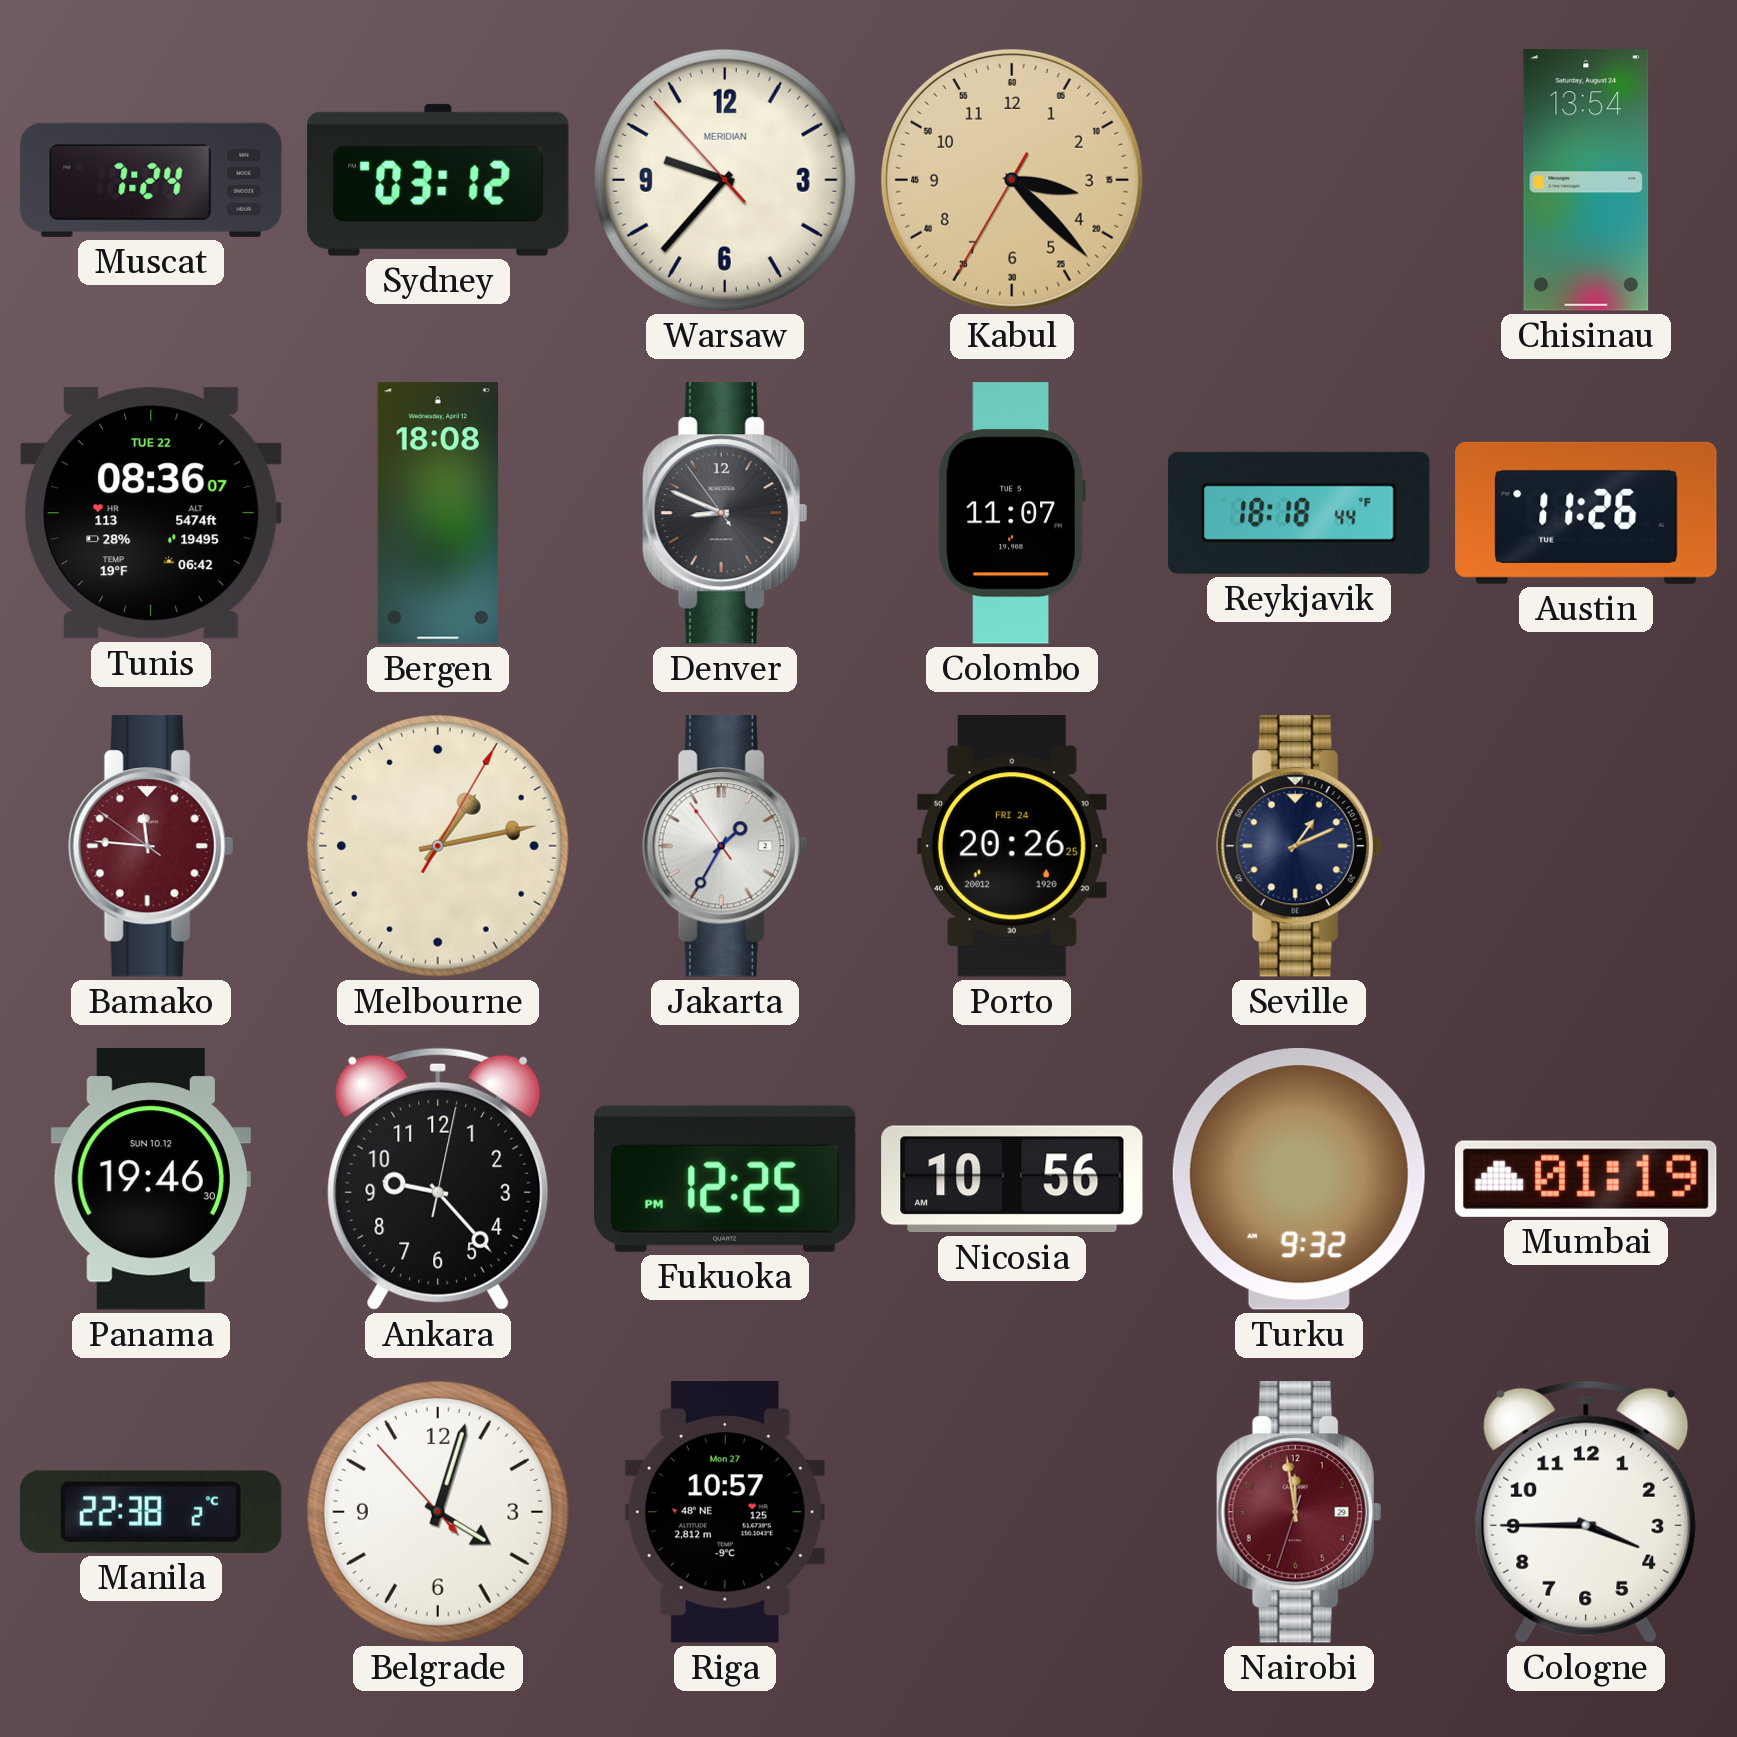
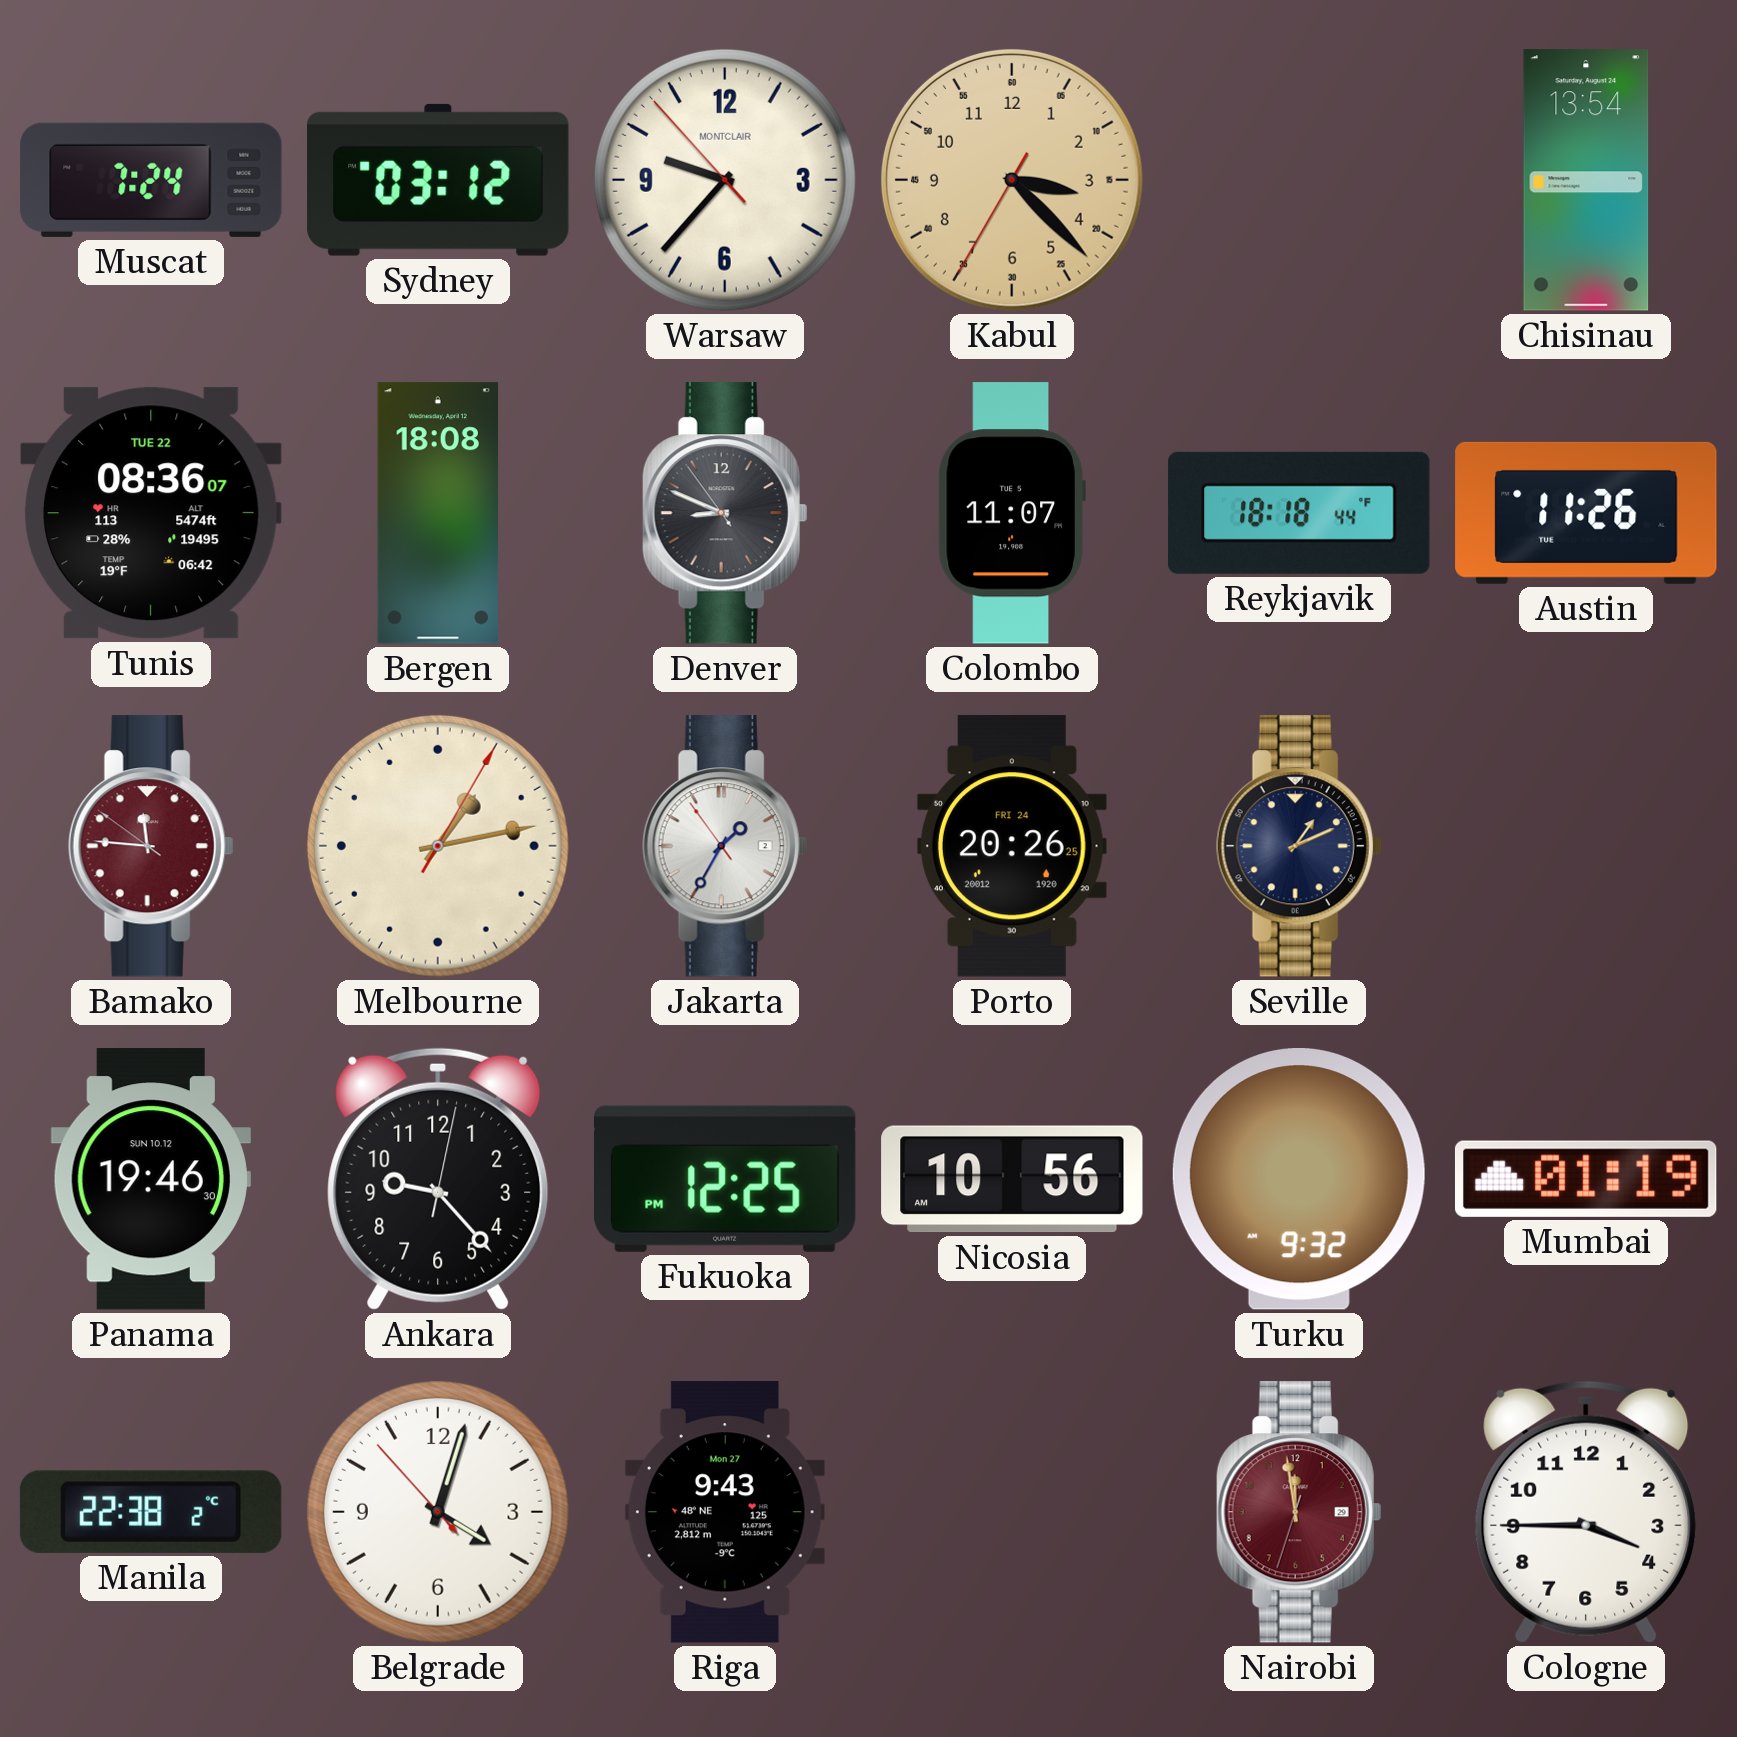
Warsaw brand: MERIDIAN -> MONTCLAIR (725, 180)
Riga: 10:57 -> 9:43 (725, 1512)
